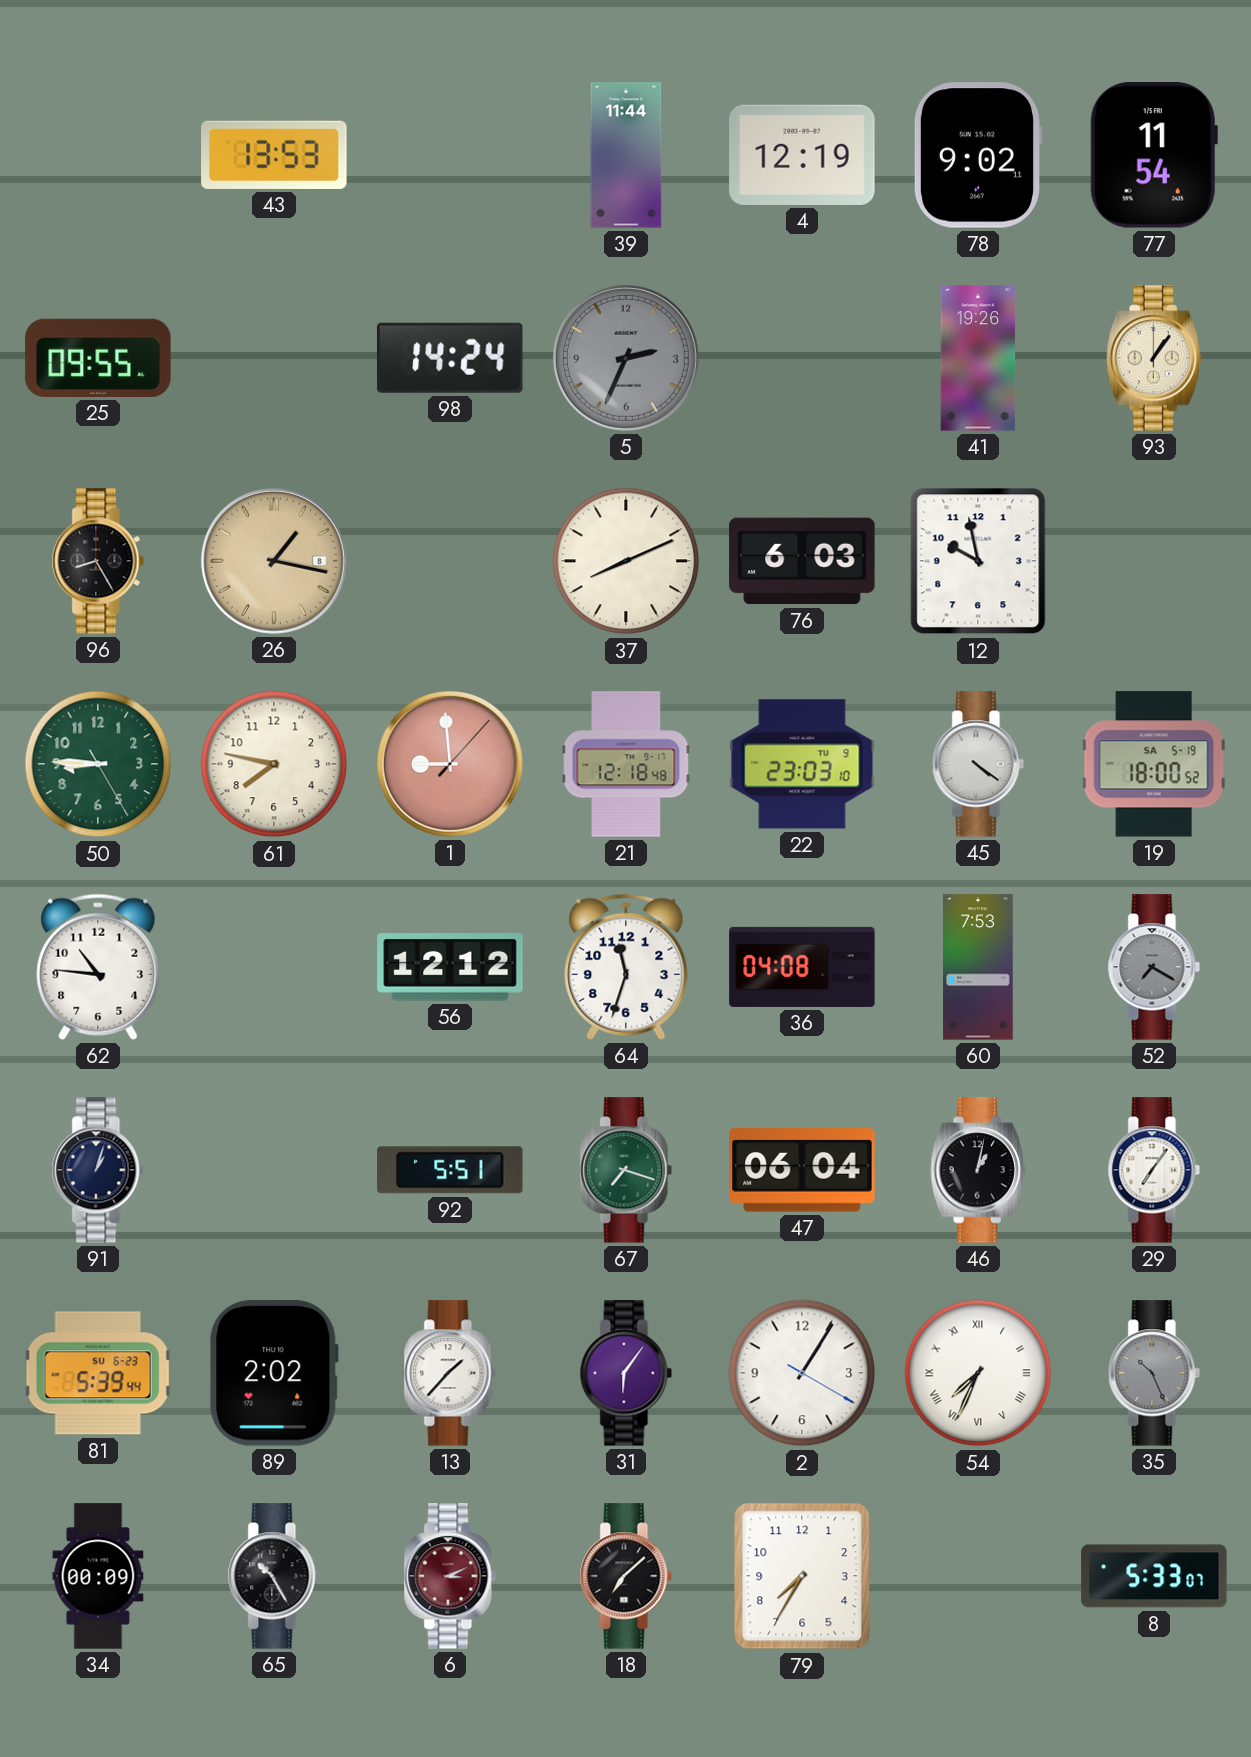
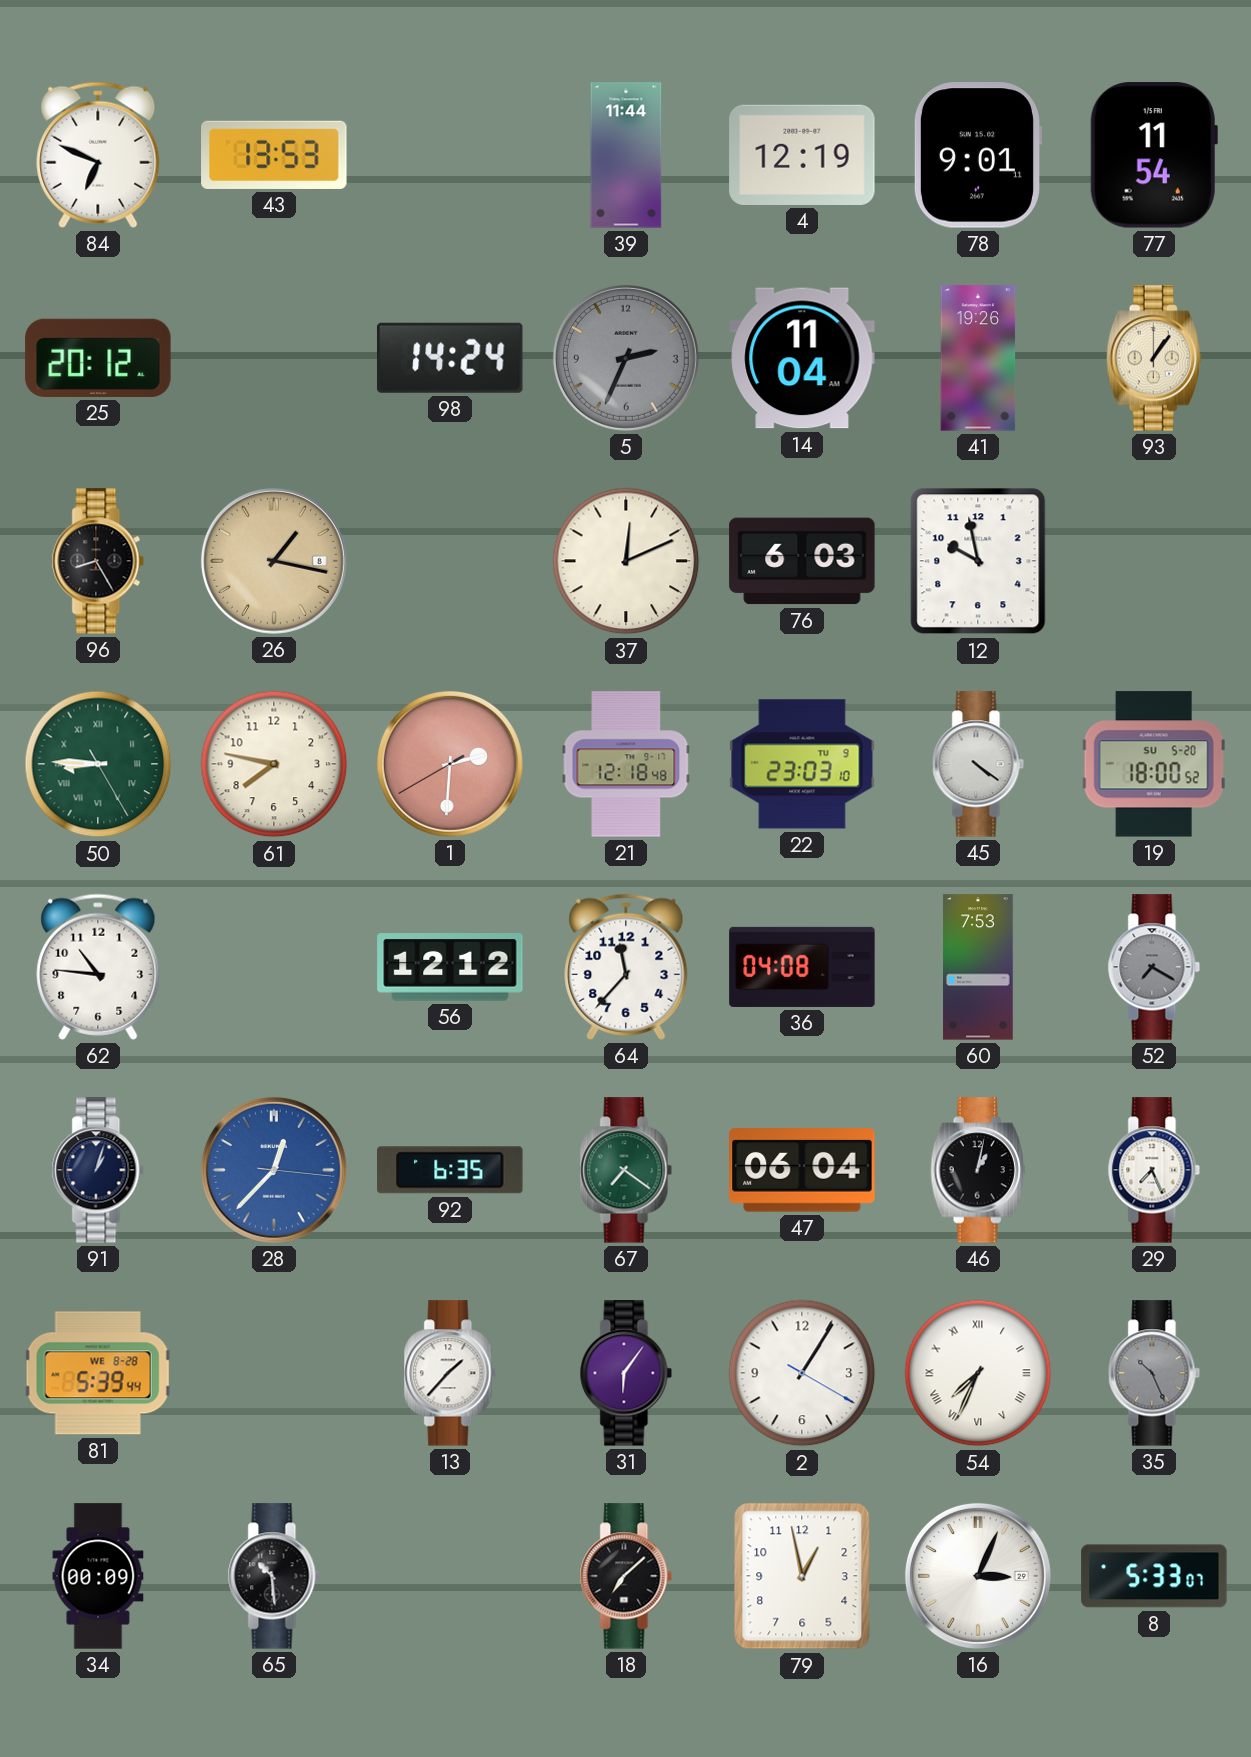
84: none -> 6:49 (98, 155)
78: 9:02 -> 9:01 (977, 155)
25: 09:55 -> 20:12 (98, 358)
14: none -> 11:04 (802, 358)
37: 8:11 -> 12:11 (626, 561)
50 numerals: Arabic -> Roman (98, 764)
1: 8:59 -> 2:30 (450, 764)
19 date: SA 5-19 -> SU 5-20 (1154, 764)
64: 11:33 -> 11:37 (626, 967)
28: none -> 12:37 (274, 1170)
92: 5:51 -> 6:35 (450, 1170)
67: 7:18 -> 7:21 (626, 1170)
29: 7:06 -> 7:26 (1154, 1170)
81 date: SU 6-23 -> WE 8-28 (98, 1373)
89: 2:02 -> none (274, 1373)
65: 10:25 -> 10:29 (274, 1576)
6: 3:11 -> none (450, 1576)
79: 7:35 -> 12:58 (802, 1576)
16: none -> 3:04 (978, 1576)
